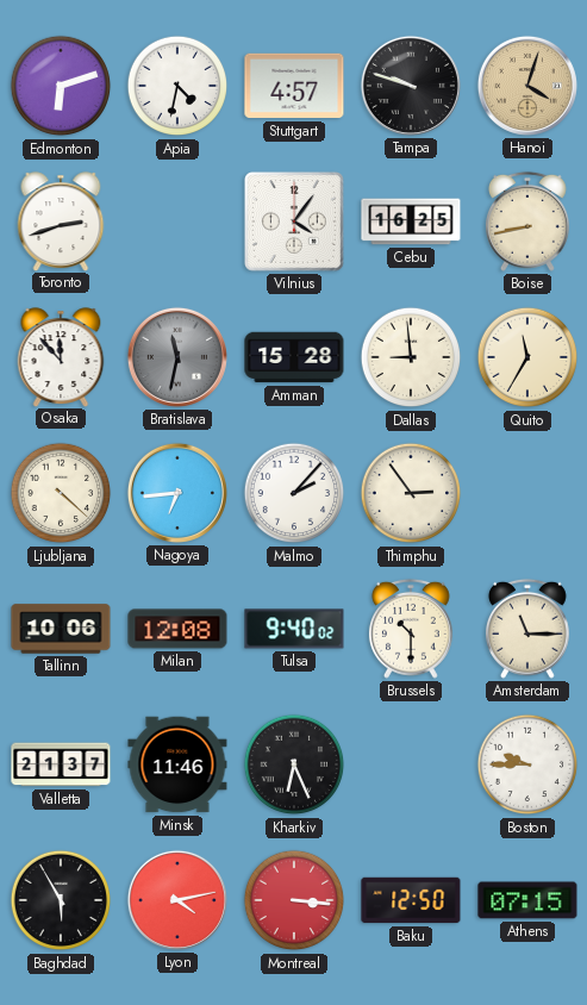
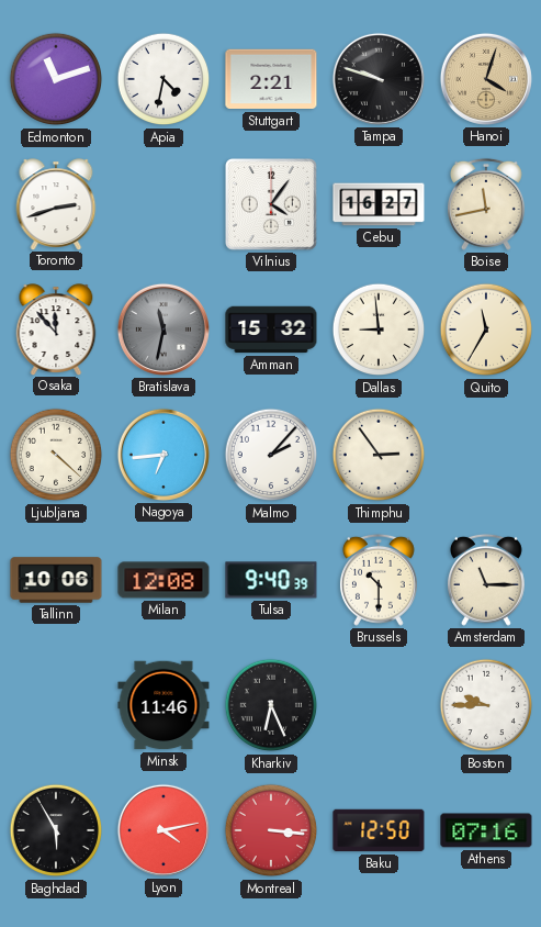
Edmonton: 6:12 -> 11:12 (56, 79)
Stuttgart: 4:57 -> 2:21 (271, 79)
Cebu: 16:25 -> 16:27 (379, 204)
Boise: 8:43 -> 11:43 (486, 204)
Amman: 15:28 -> 15:32 (271, 330)
Tulsa: 9:40:02 -> 9:40:39 (271, 580)
Valletta: 21:37 -> none (61, 764)
Athens: 07:15 -> 07:16 (486, 830)
